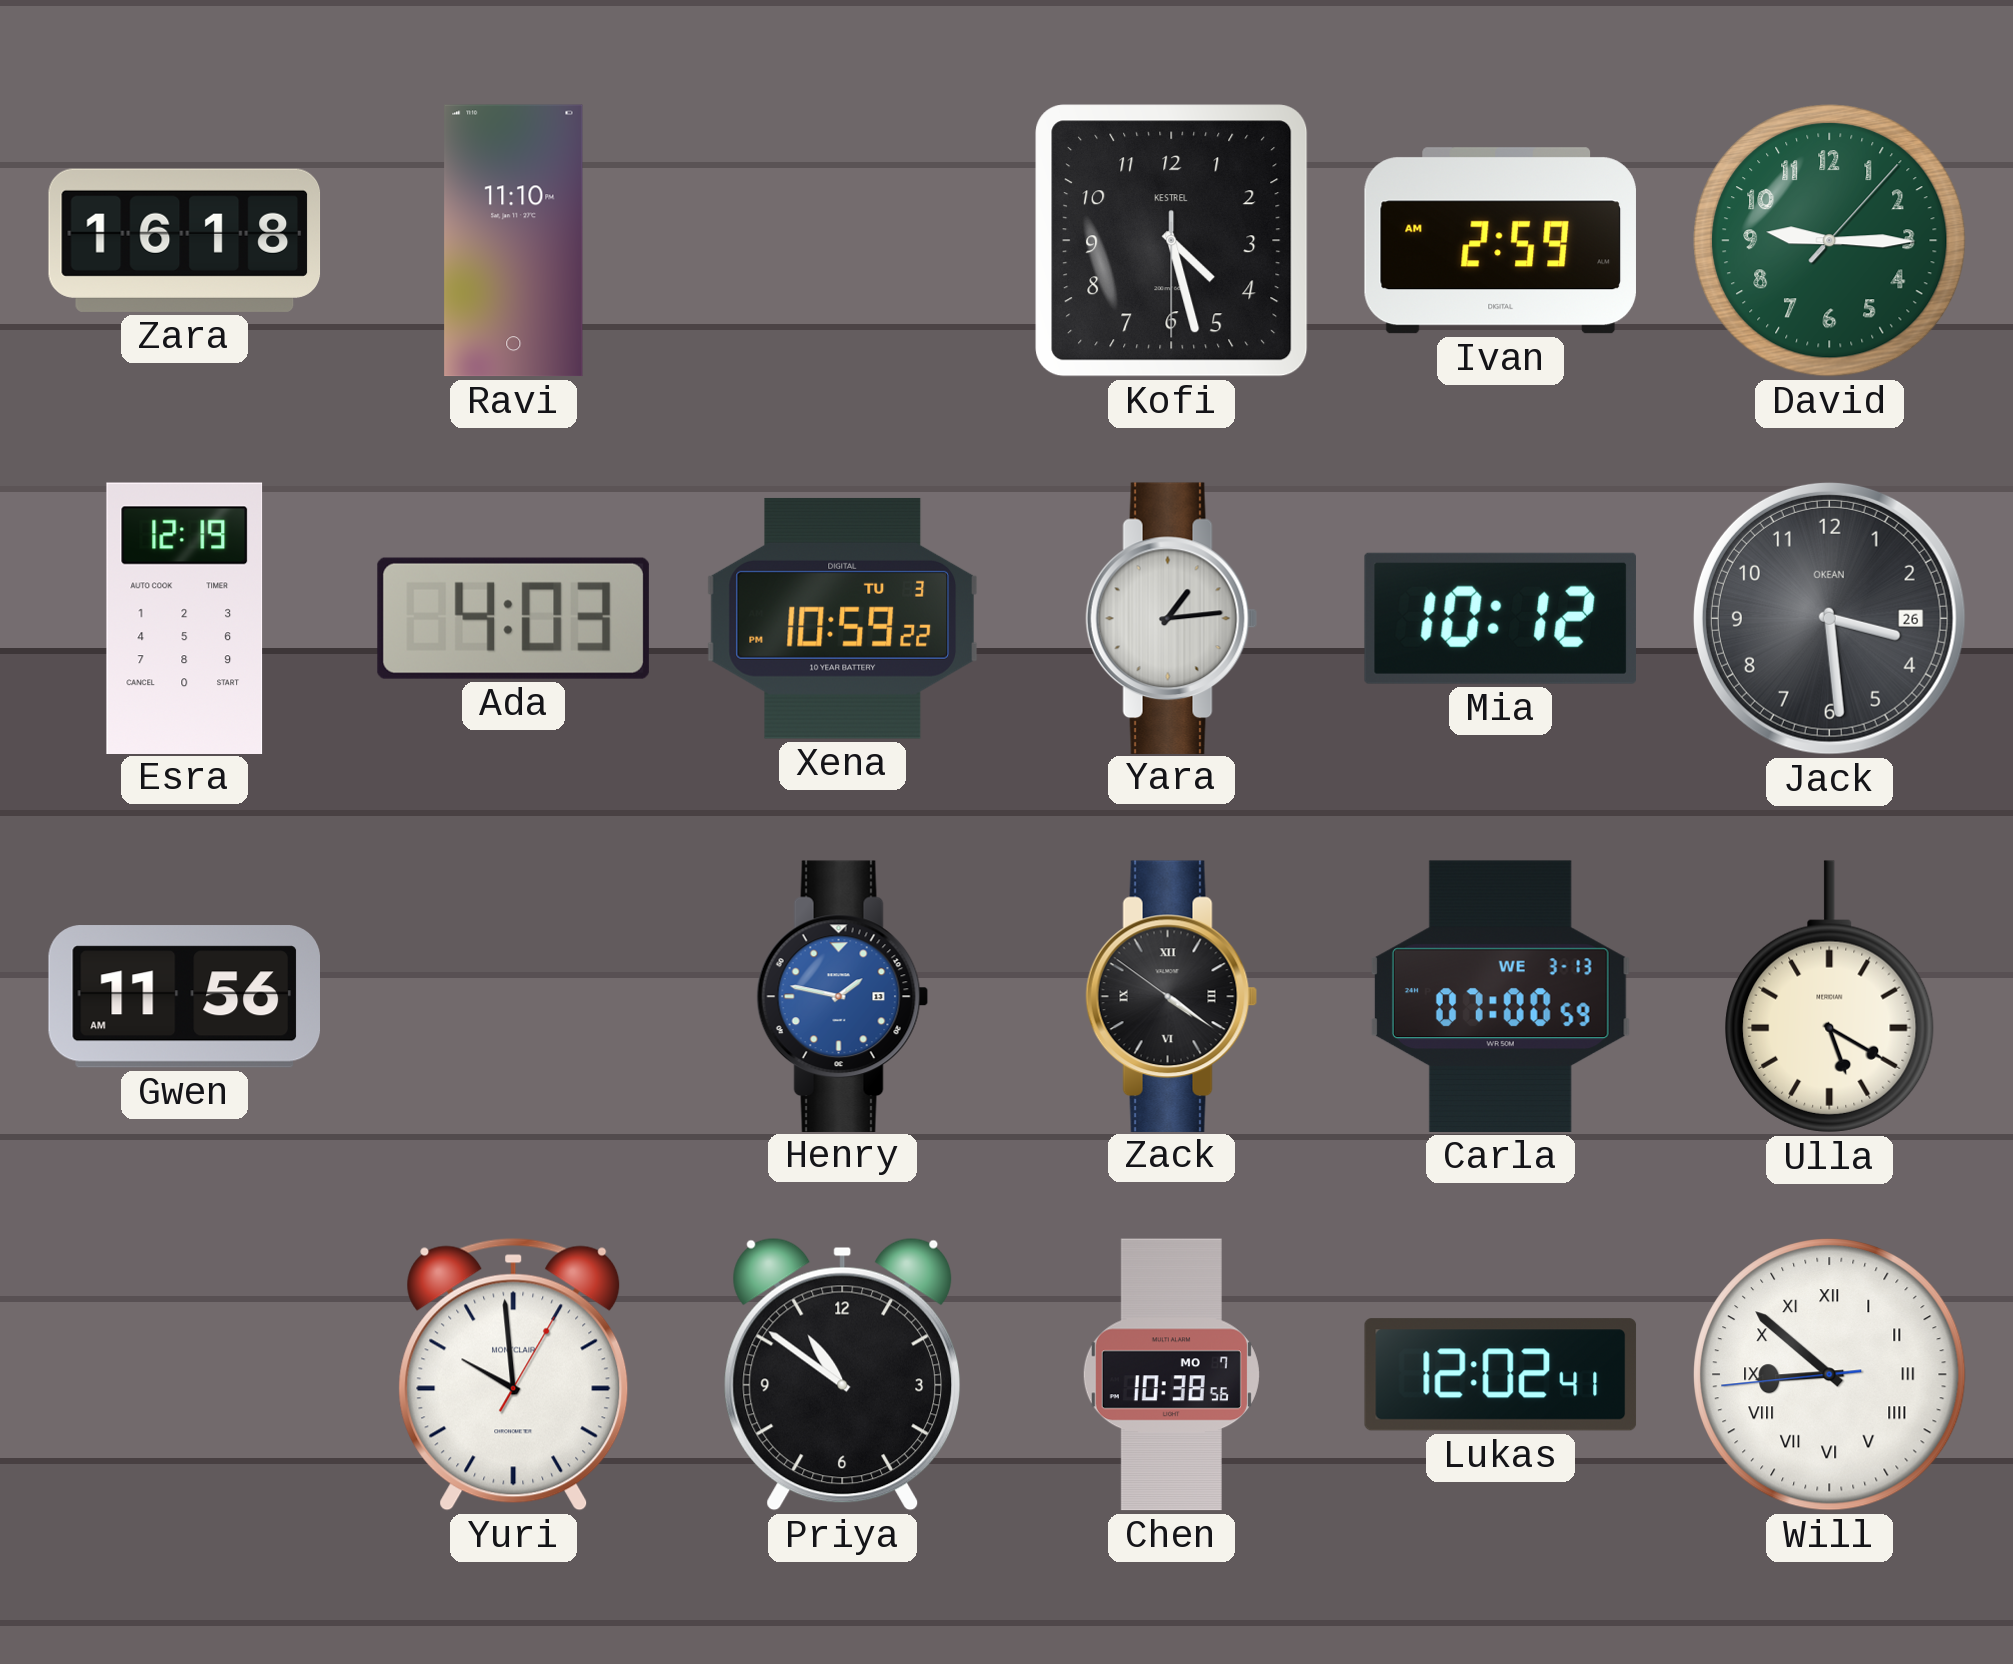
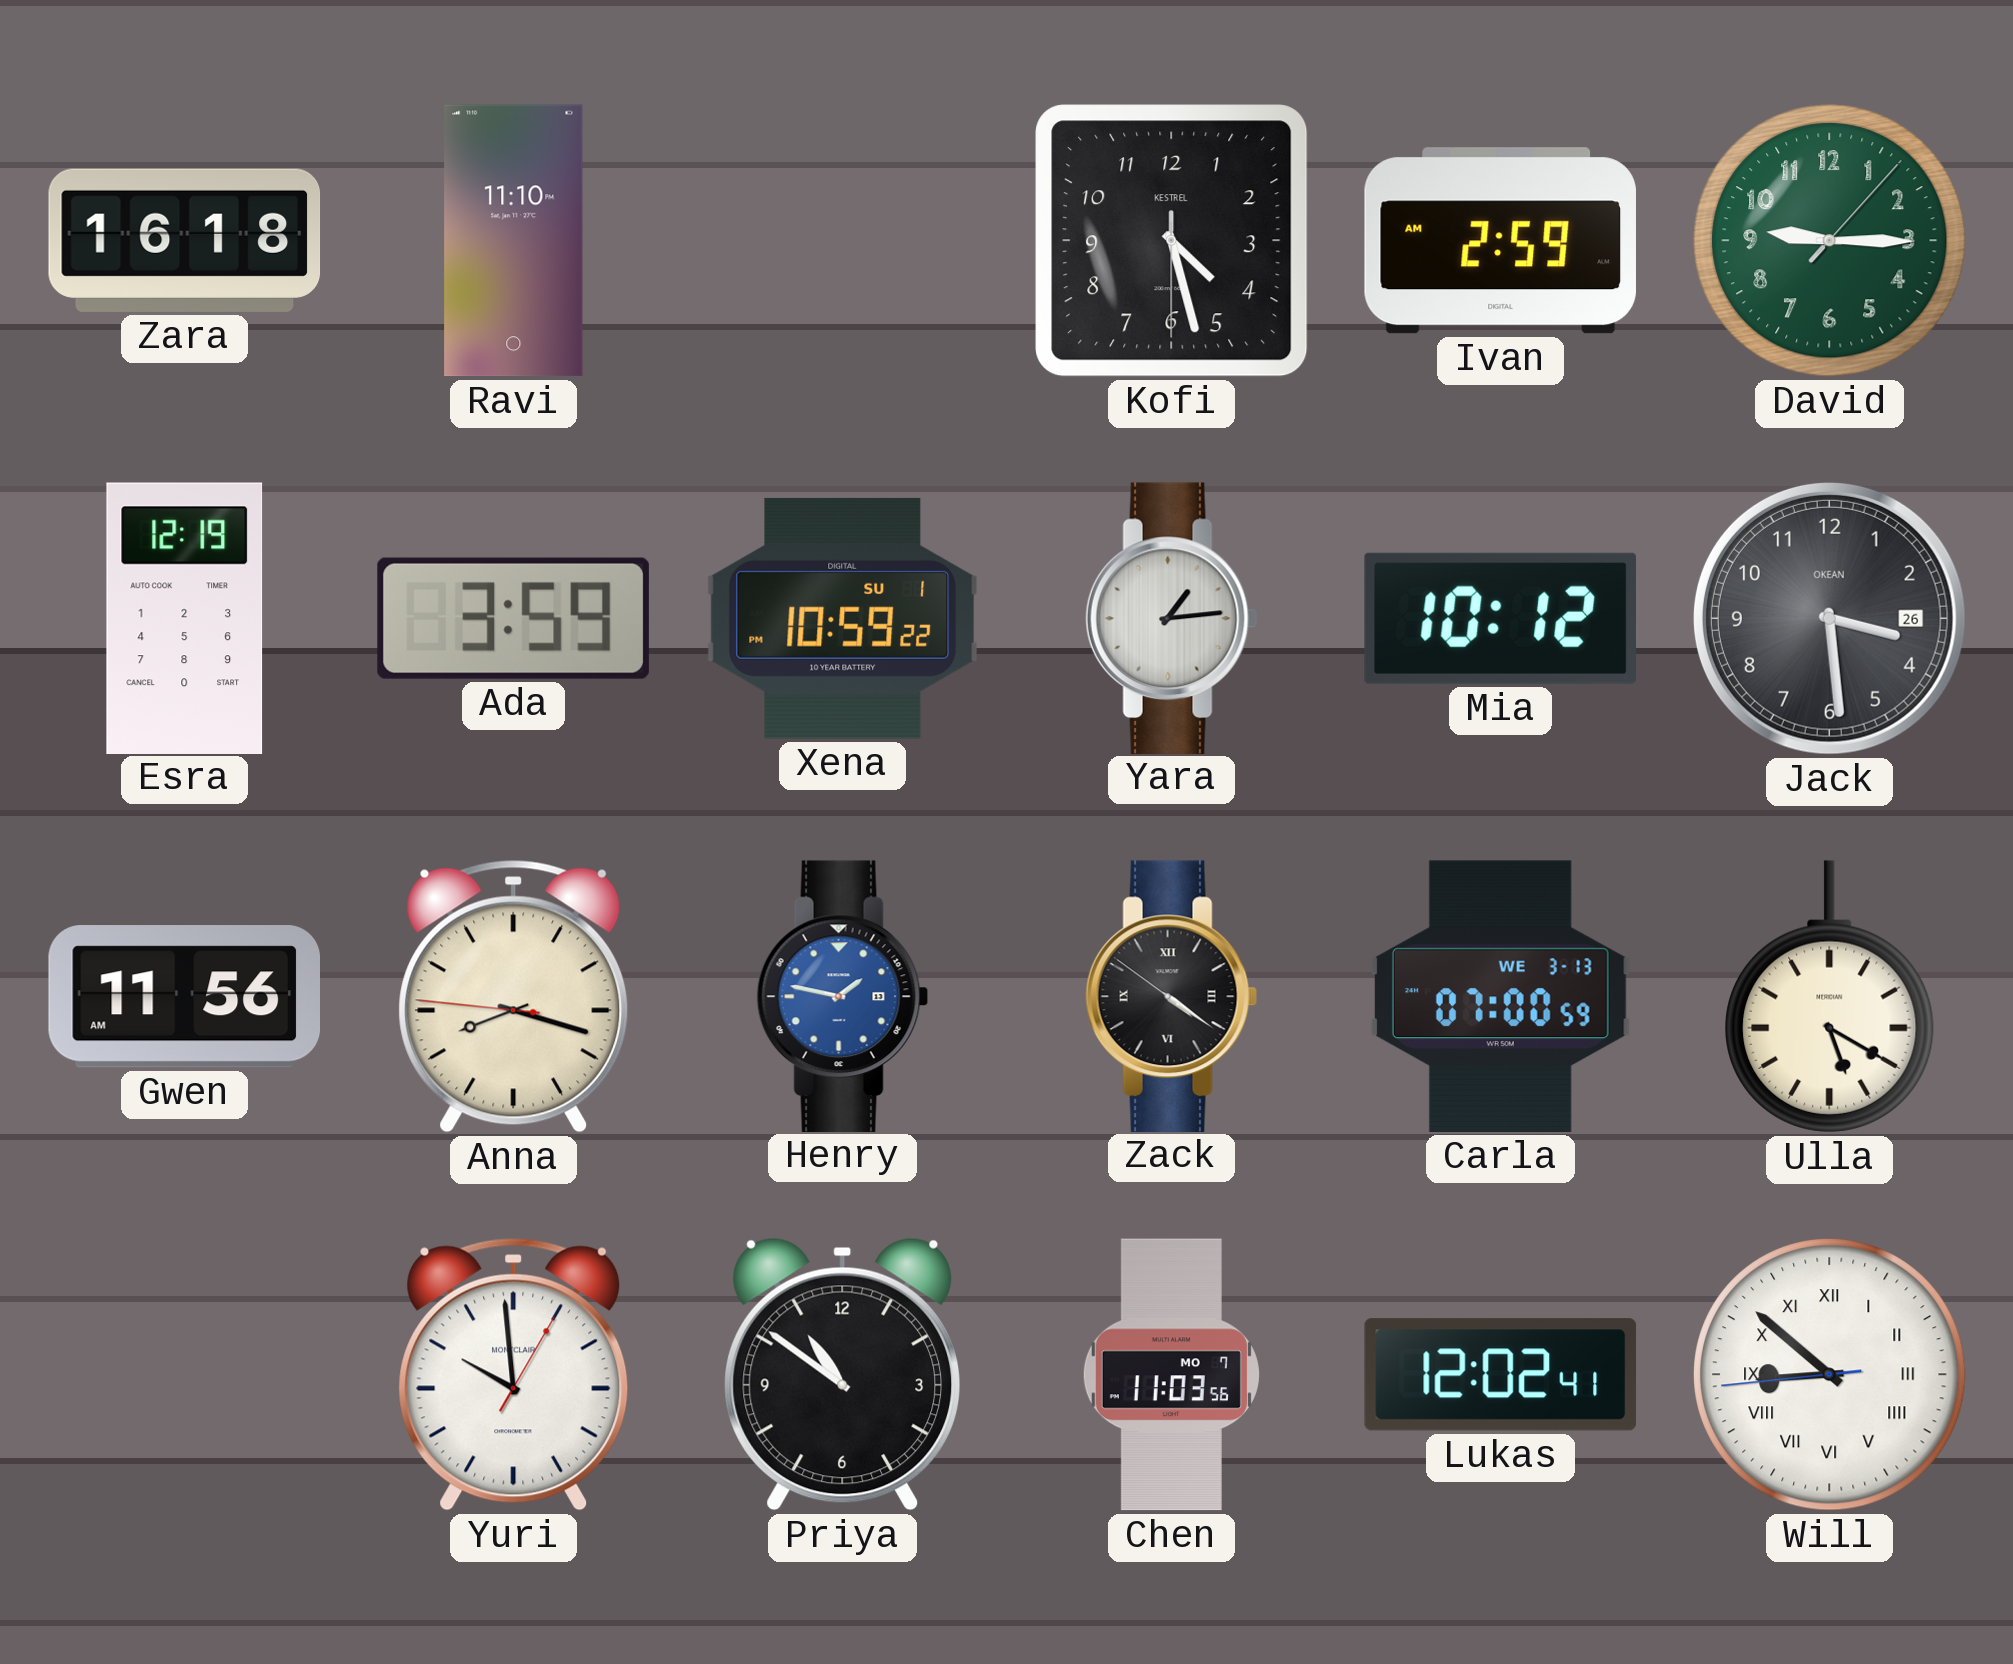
Ada: 4:03 -> 3:59 (513, 618)
Xena date: TU 3 -> SU 1 (842, 618)
Anna: none -> 8:17 (514, 996)
Chen: 10:38 -> 11:03 (1171, 1375)
